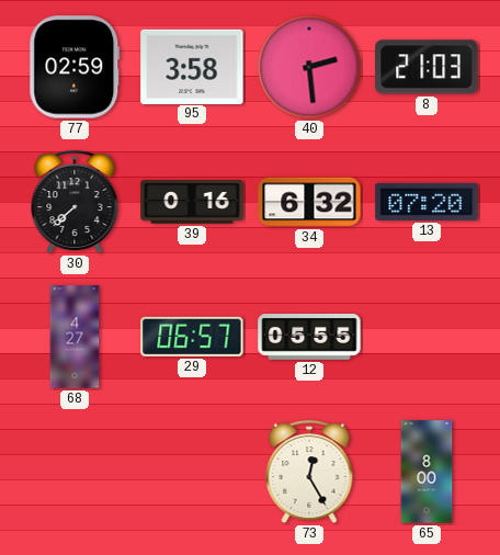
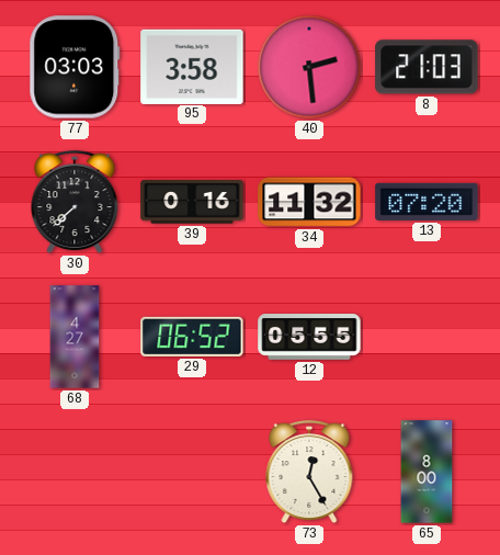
77: 02:59 -> 03:03 (75, 67)
34: 6:32 -> 11:32 (309, 202)
29: 06:57 -> 06:52 (192, 337)
